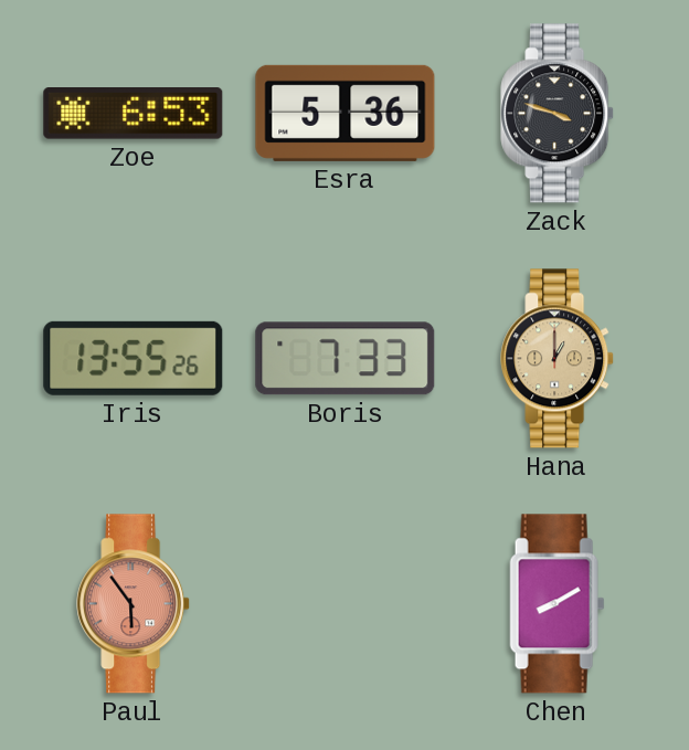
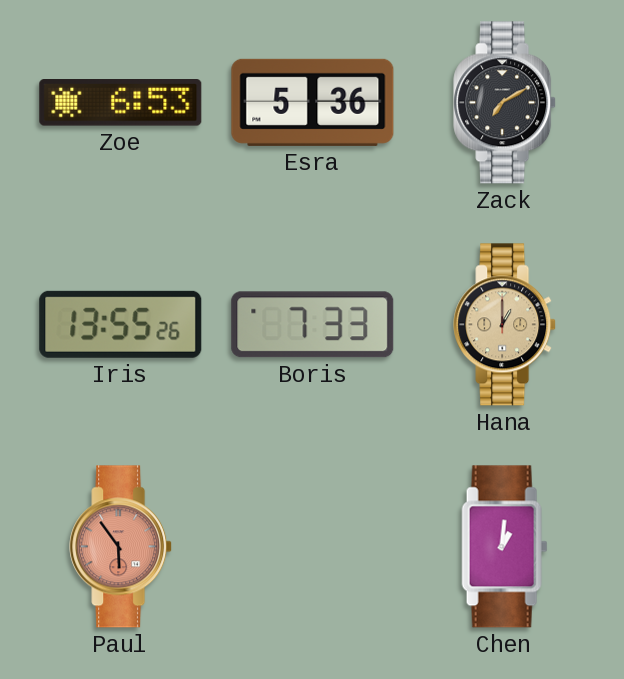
Zack: 3:48 -> 7:10 (505, 103)
Chen: 8:10 -> 1:01 (505, 547)
